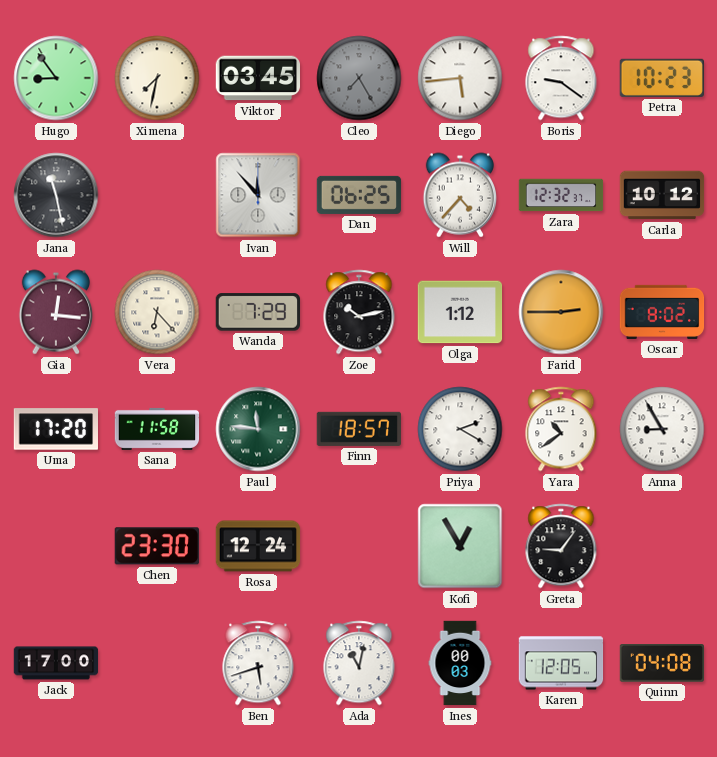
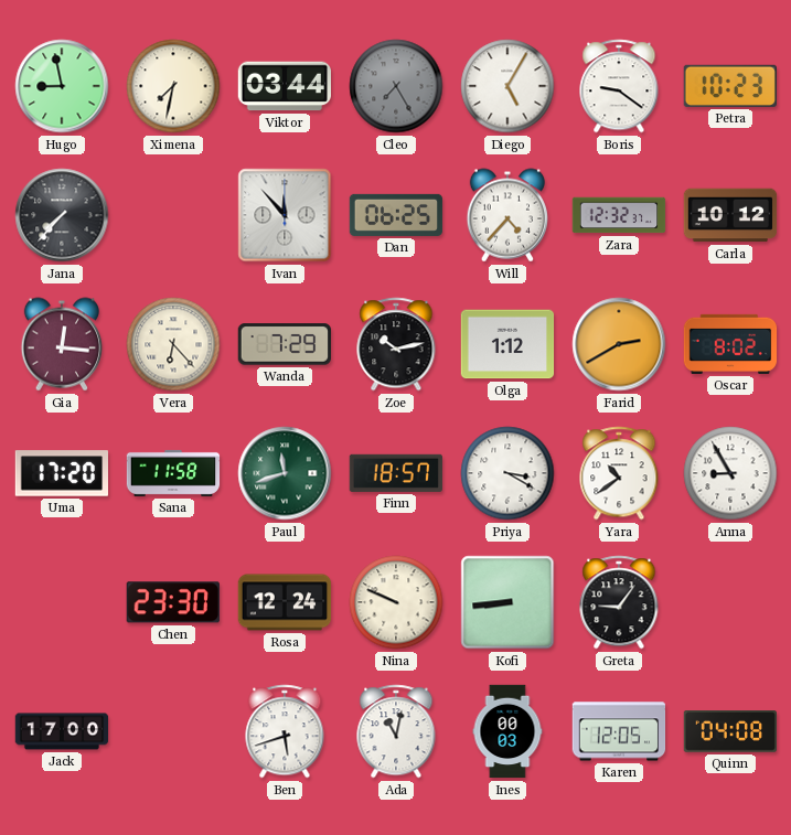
Hugo: 8:54 -> 8:58 (62, 86)
Viktor: 03:45 -> 03:44 (284, 86)
Diego: 5:44 -> 5:05 (507, 86)
Jana: 11:28 -> 7:37 (62, 215)
Farid: 2:45 -> 2:40 (619, 344)
Paul: 11:46 -> 11:42 (285, 473)
Priya: 2:20 -> 3:20 (507, 473)
Nina: none -> 9:49 (396, 602)
Kofi: 12:55 -> 8:44 (507, 602)
